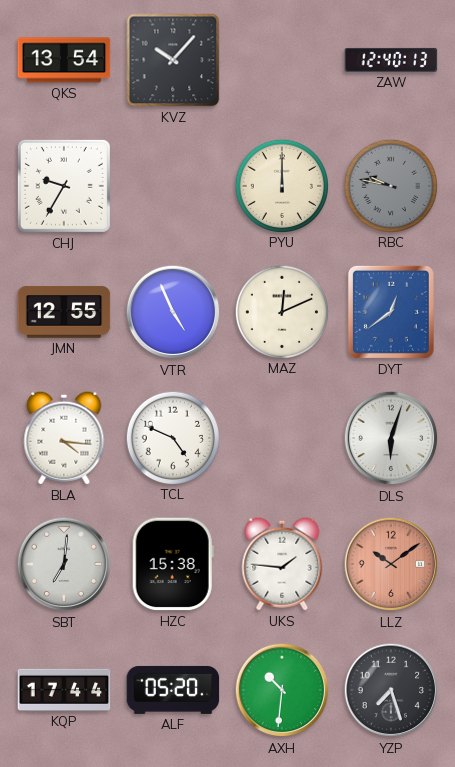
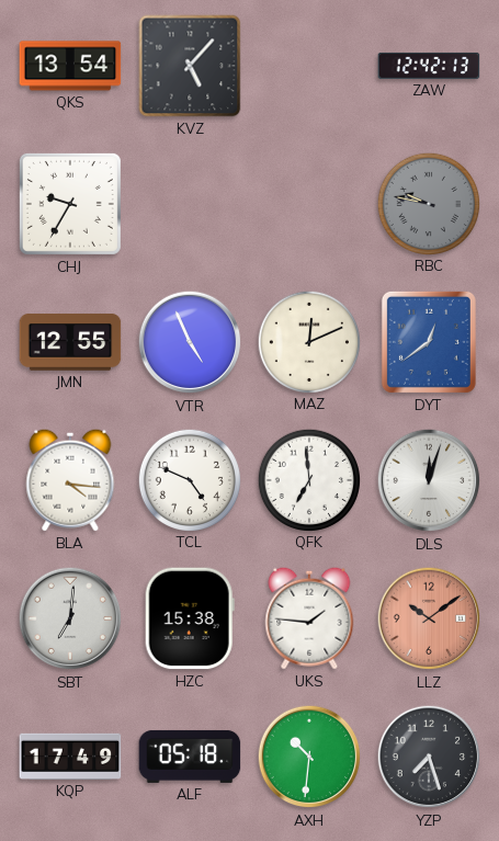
KVZ: 10:07 -> 5:07 (190, 66)
ZAW: 12:40 -> 12:42 (429, 66)
PYU: 12:00 -> none (281, 185)
QFK: none -> 6:59 (308, 479)
DLS: 6:03 -> 12:03 (429, 480)
KQP: 17:44 -> 17:49 (70, 757)
ALF: 05:20 -> 05:18 (190, 757)
